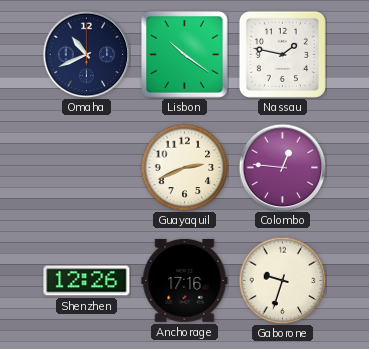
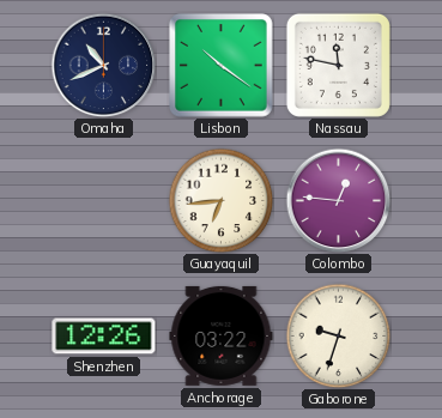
Nassau: 1:47 -> 11:47 (338, 65)
Guayaquil: 2:41 -> 6:44 (220, 200)
Anchorage: 17:16 -> 03:22 (222, 335)
